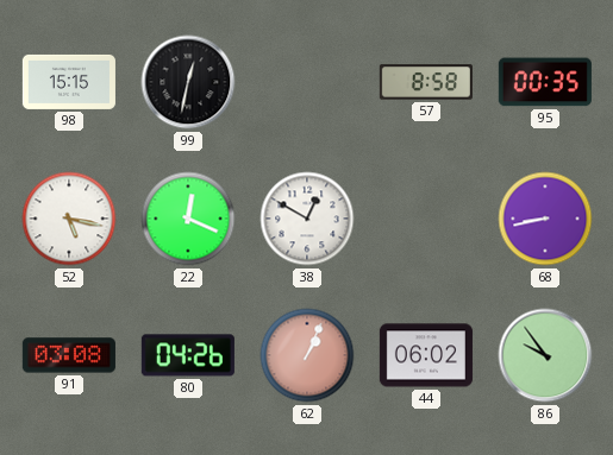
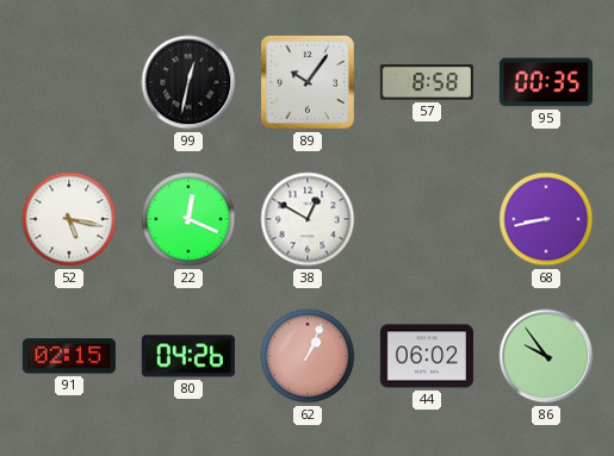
98: 15:15 -> none (69, 82)
89: none -> 10:06 (309, 83)
91: 03:08 -> 02:15 (69, 356)
